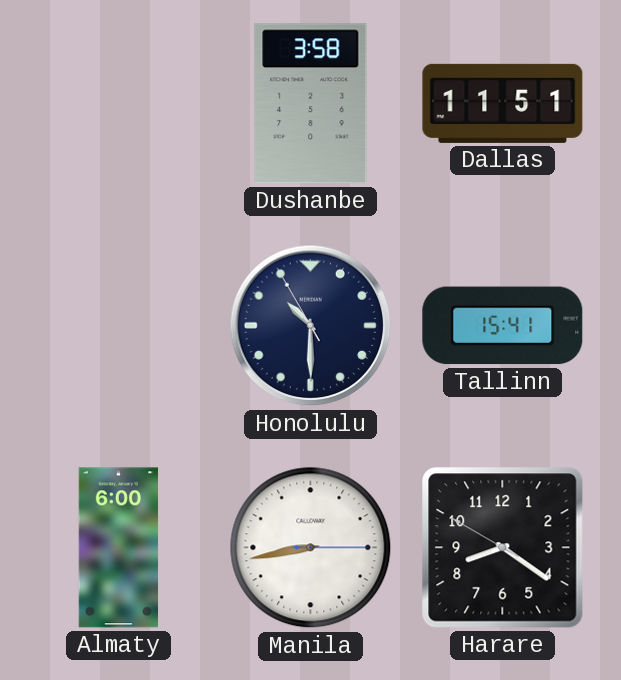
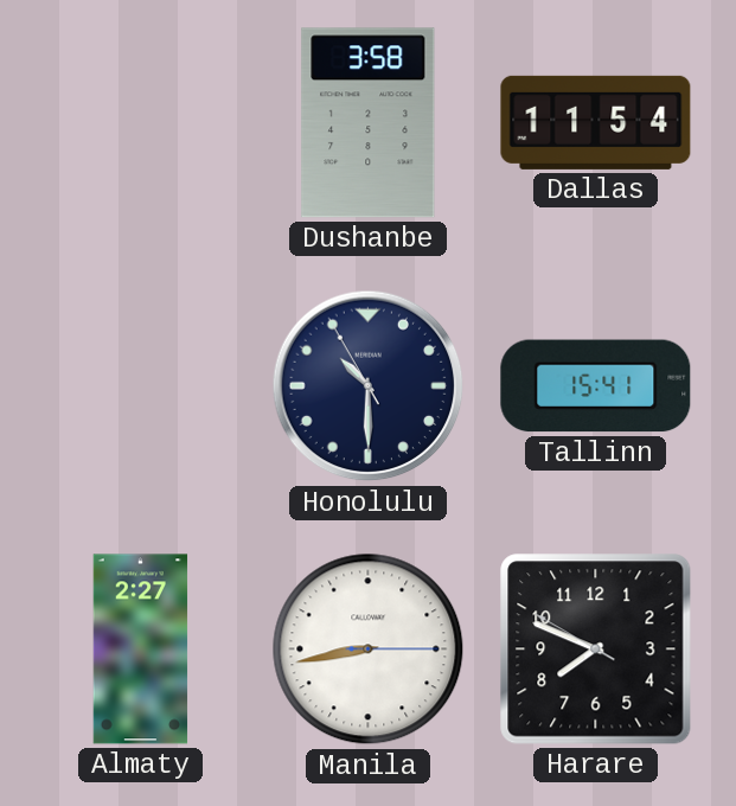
Dallas: 11:51 -> 11:54 (596, 122)
Almaty: 6:00 -> 2:27 (141, 650)
Harare: 8:20 -> 7:48 (596, 650)
